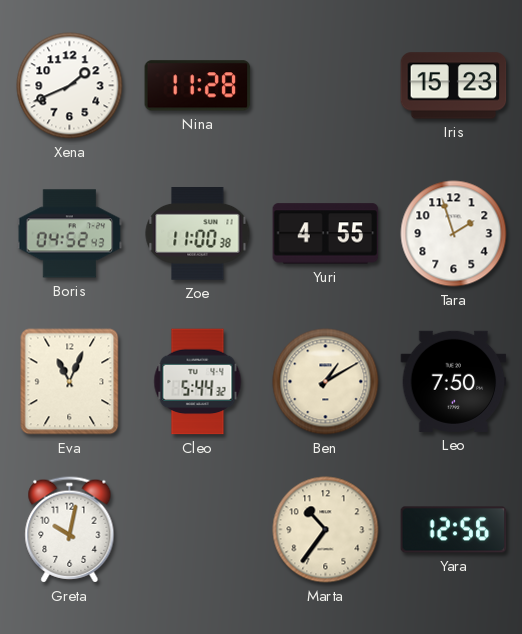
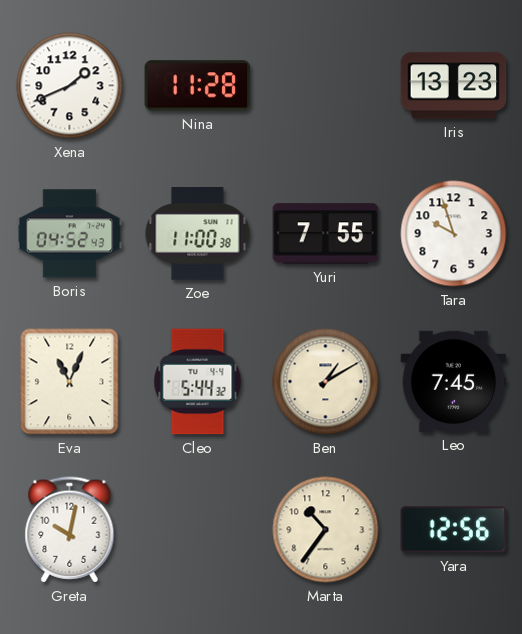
Iris: 15:23 -> 13:23 (454, 86)
Yuri: 4:55 -> 7:55 (326, 234)
Tara: 1:57 -> 9:57 (454, 234)
Leo: 7:50 -> 7:45 (454, 381)
